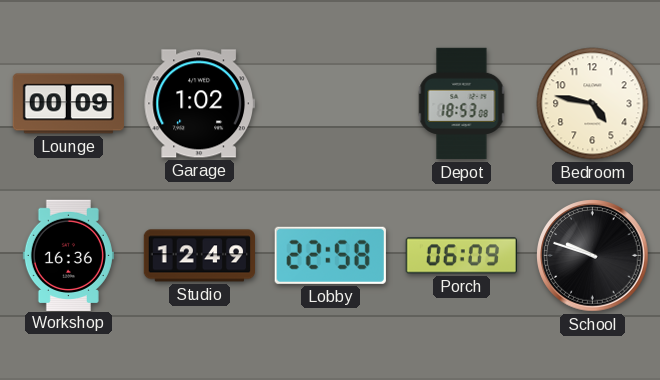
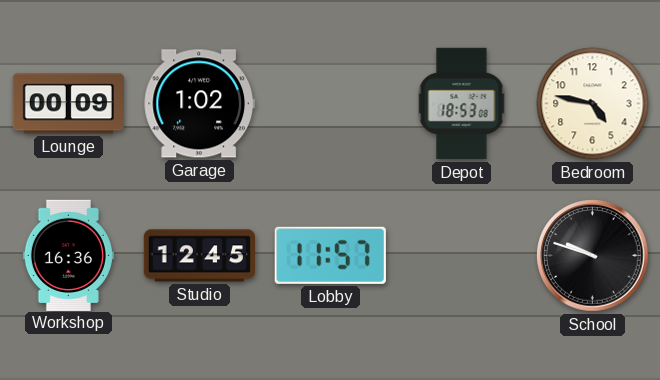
Studio: 12:49 -> 12:45 (200, 256)
Lobby: 22:58 -> 11:57 (330, 255)
Porch: 06:09 -> none (461, 256)
